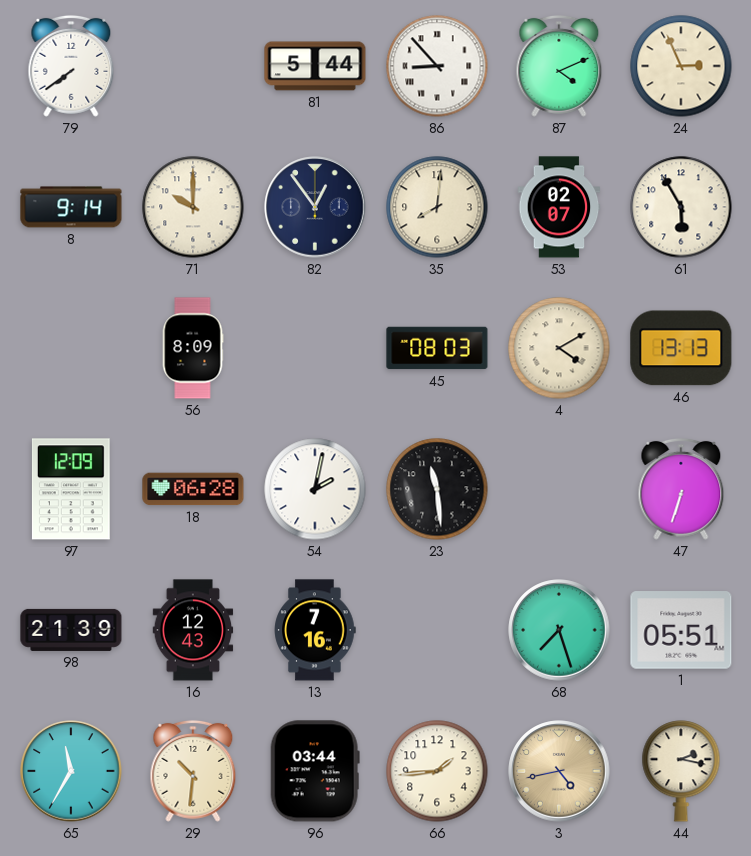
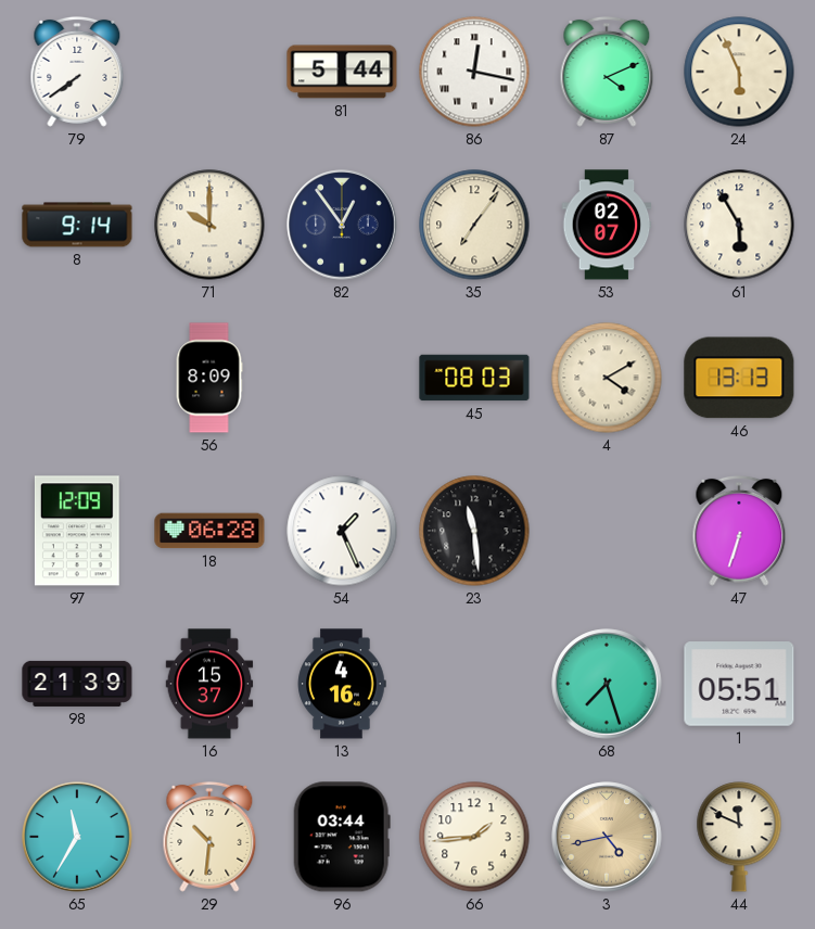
86: 8:53 -> 12:17 (474, 72)
24: 2:56 -> 5:56 (739, 72)
35: 8:01 -> 7:06 (474, 225)
54: 2:02 -> 1:26 (342, 531)
16: 12:43 -> 15:37 (209, 684)
13: 7:16 -> 4:16 (342, 684)
44: 2:17 -> 11:49 (739, 837)
